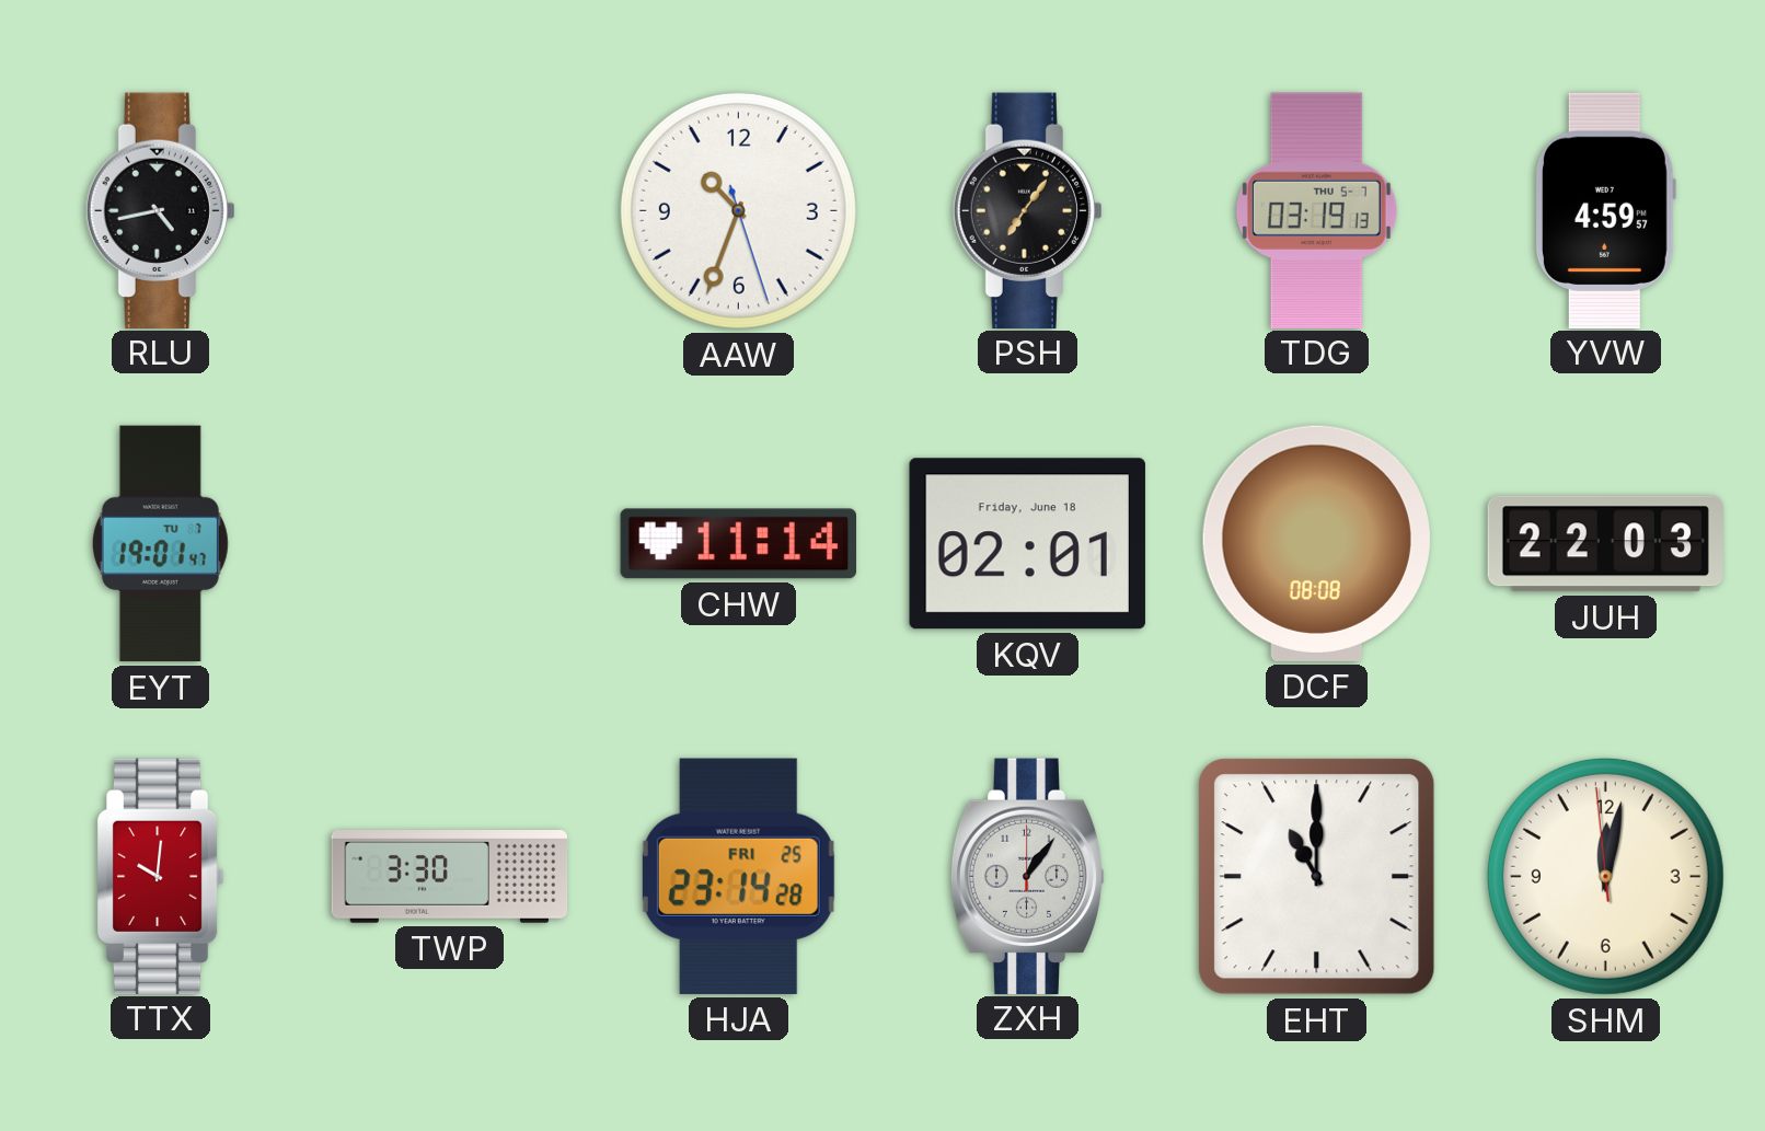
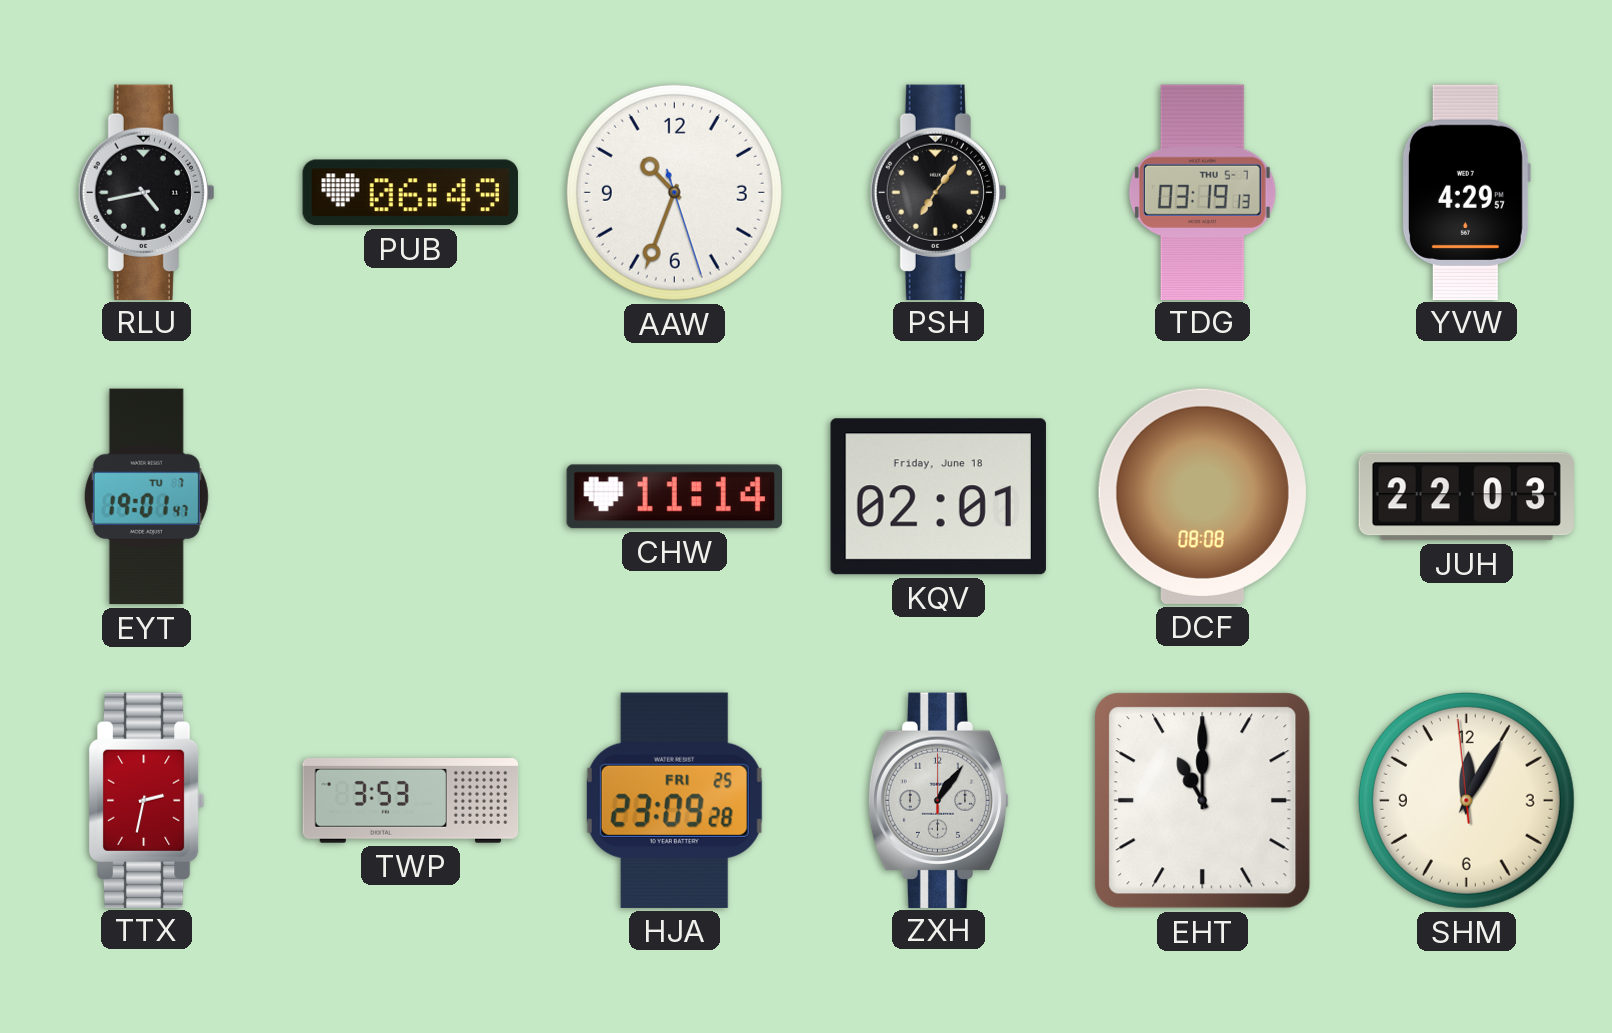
PUB: none -> 06:49 (410, 193)
YVW: 4:59 -> 4:29 (1466, 192)
TTX: 10:01 -> 2:32 (146, 800)
TWP: 3:30 -> 3:53 (411, 801)
HJA: 23:14 -> 23:09 (674, 800)
SHM: 12:01 -> 12:04 (1466, 800)
